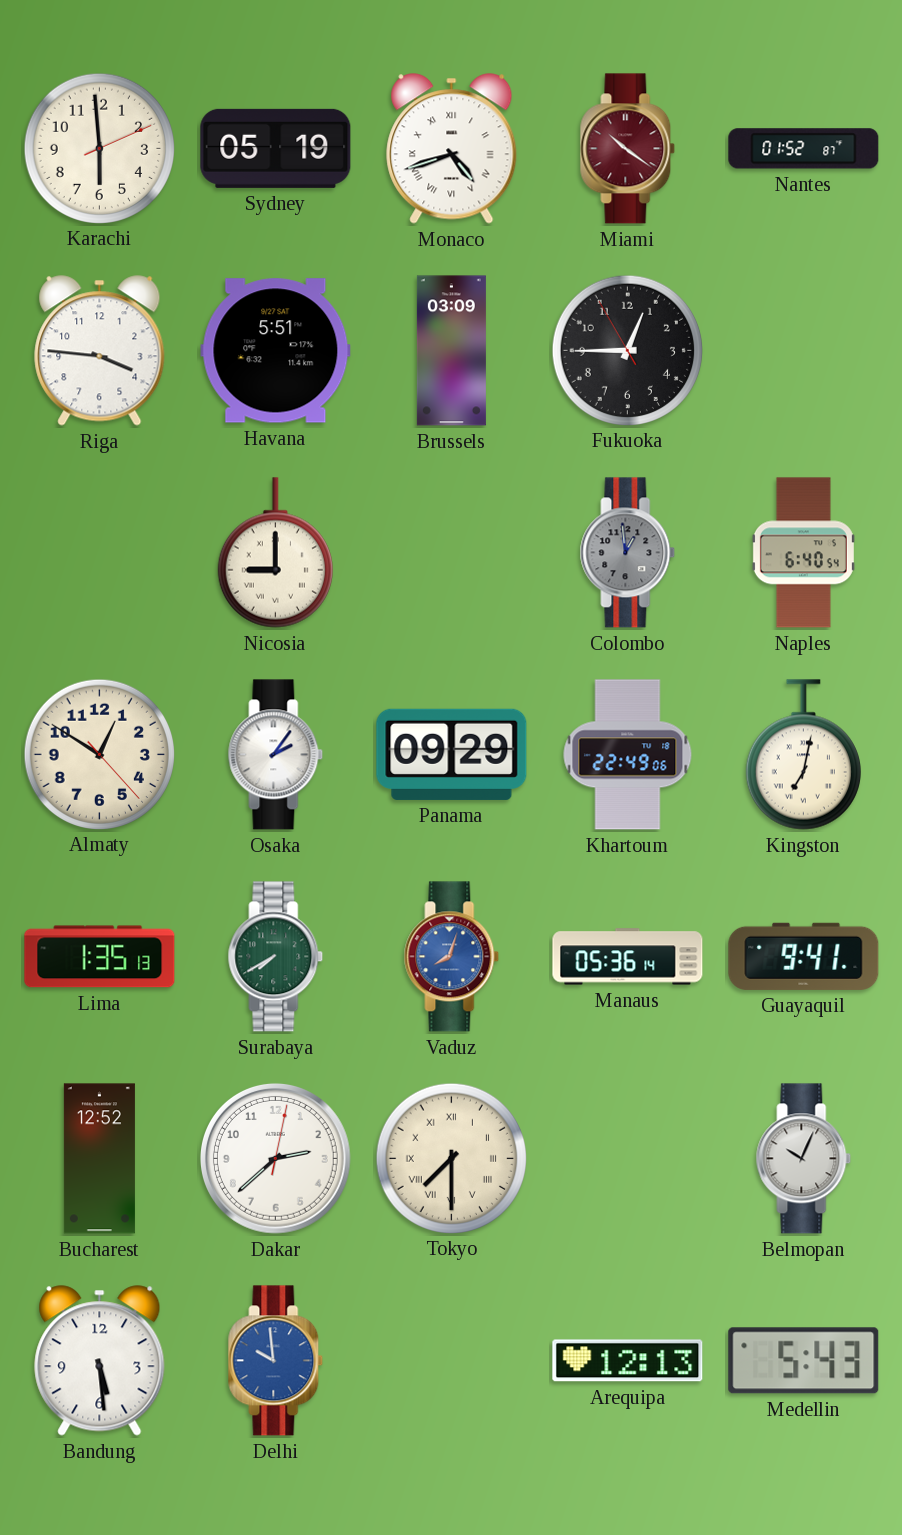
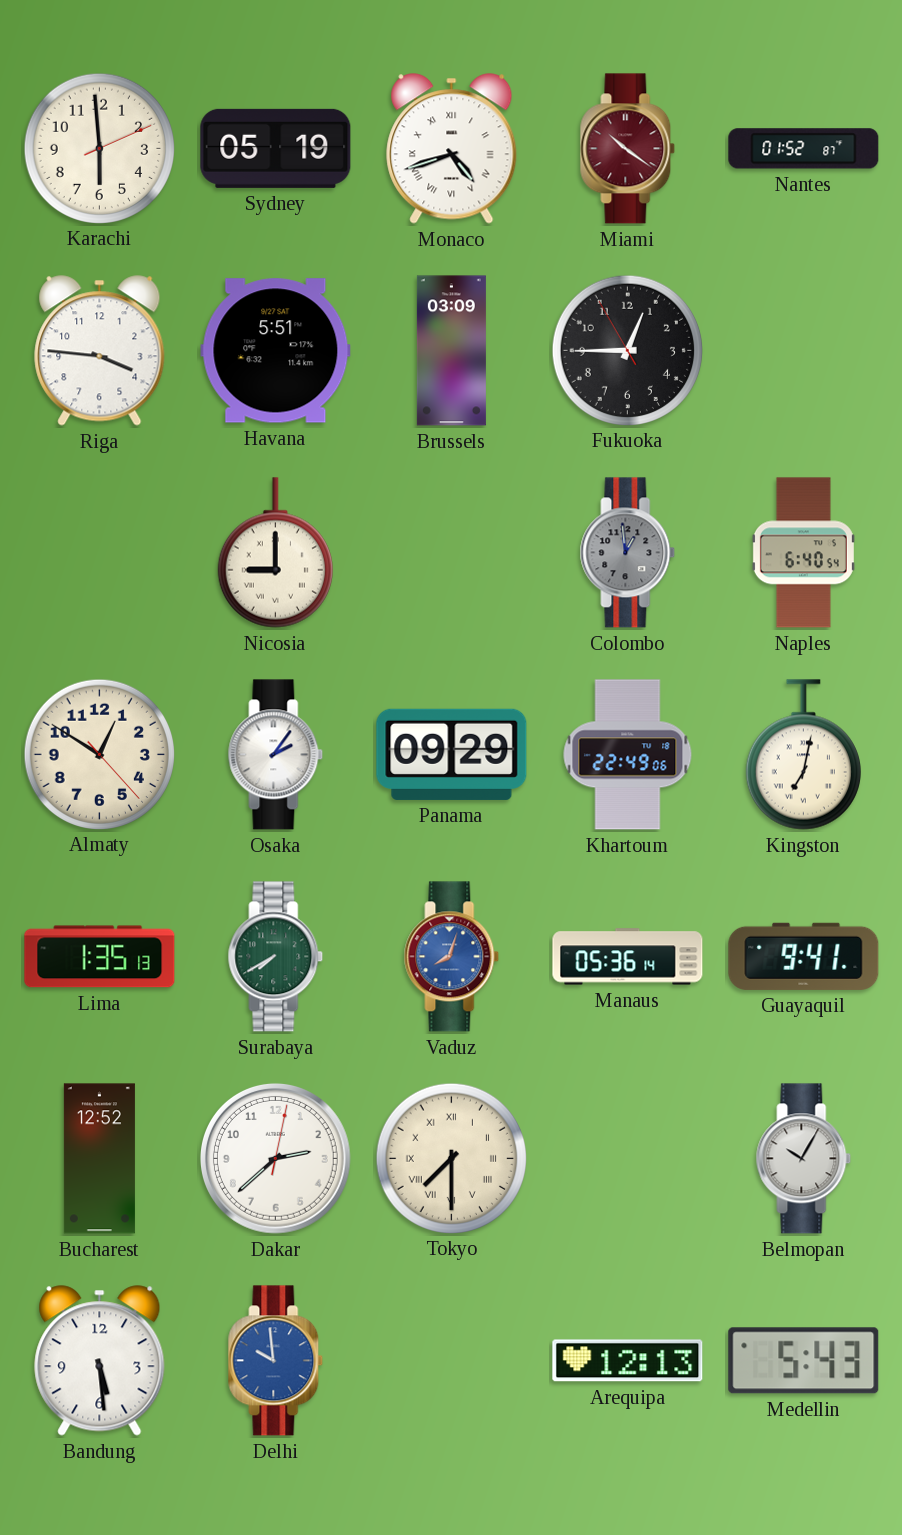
Belmopan: 10:04 -> 10:05 (804, 1159)
